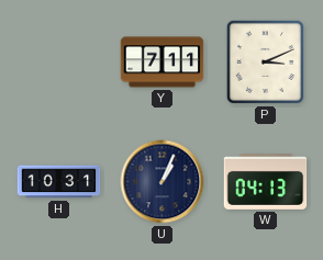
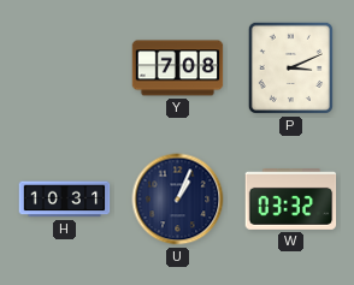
Y: 7:11 -> 7:08 (178, 69)
W: 04:13 -> 03:32 (291, 200)
